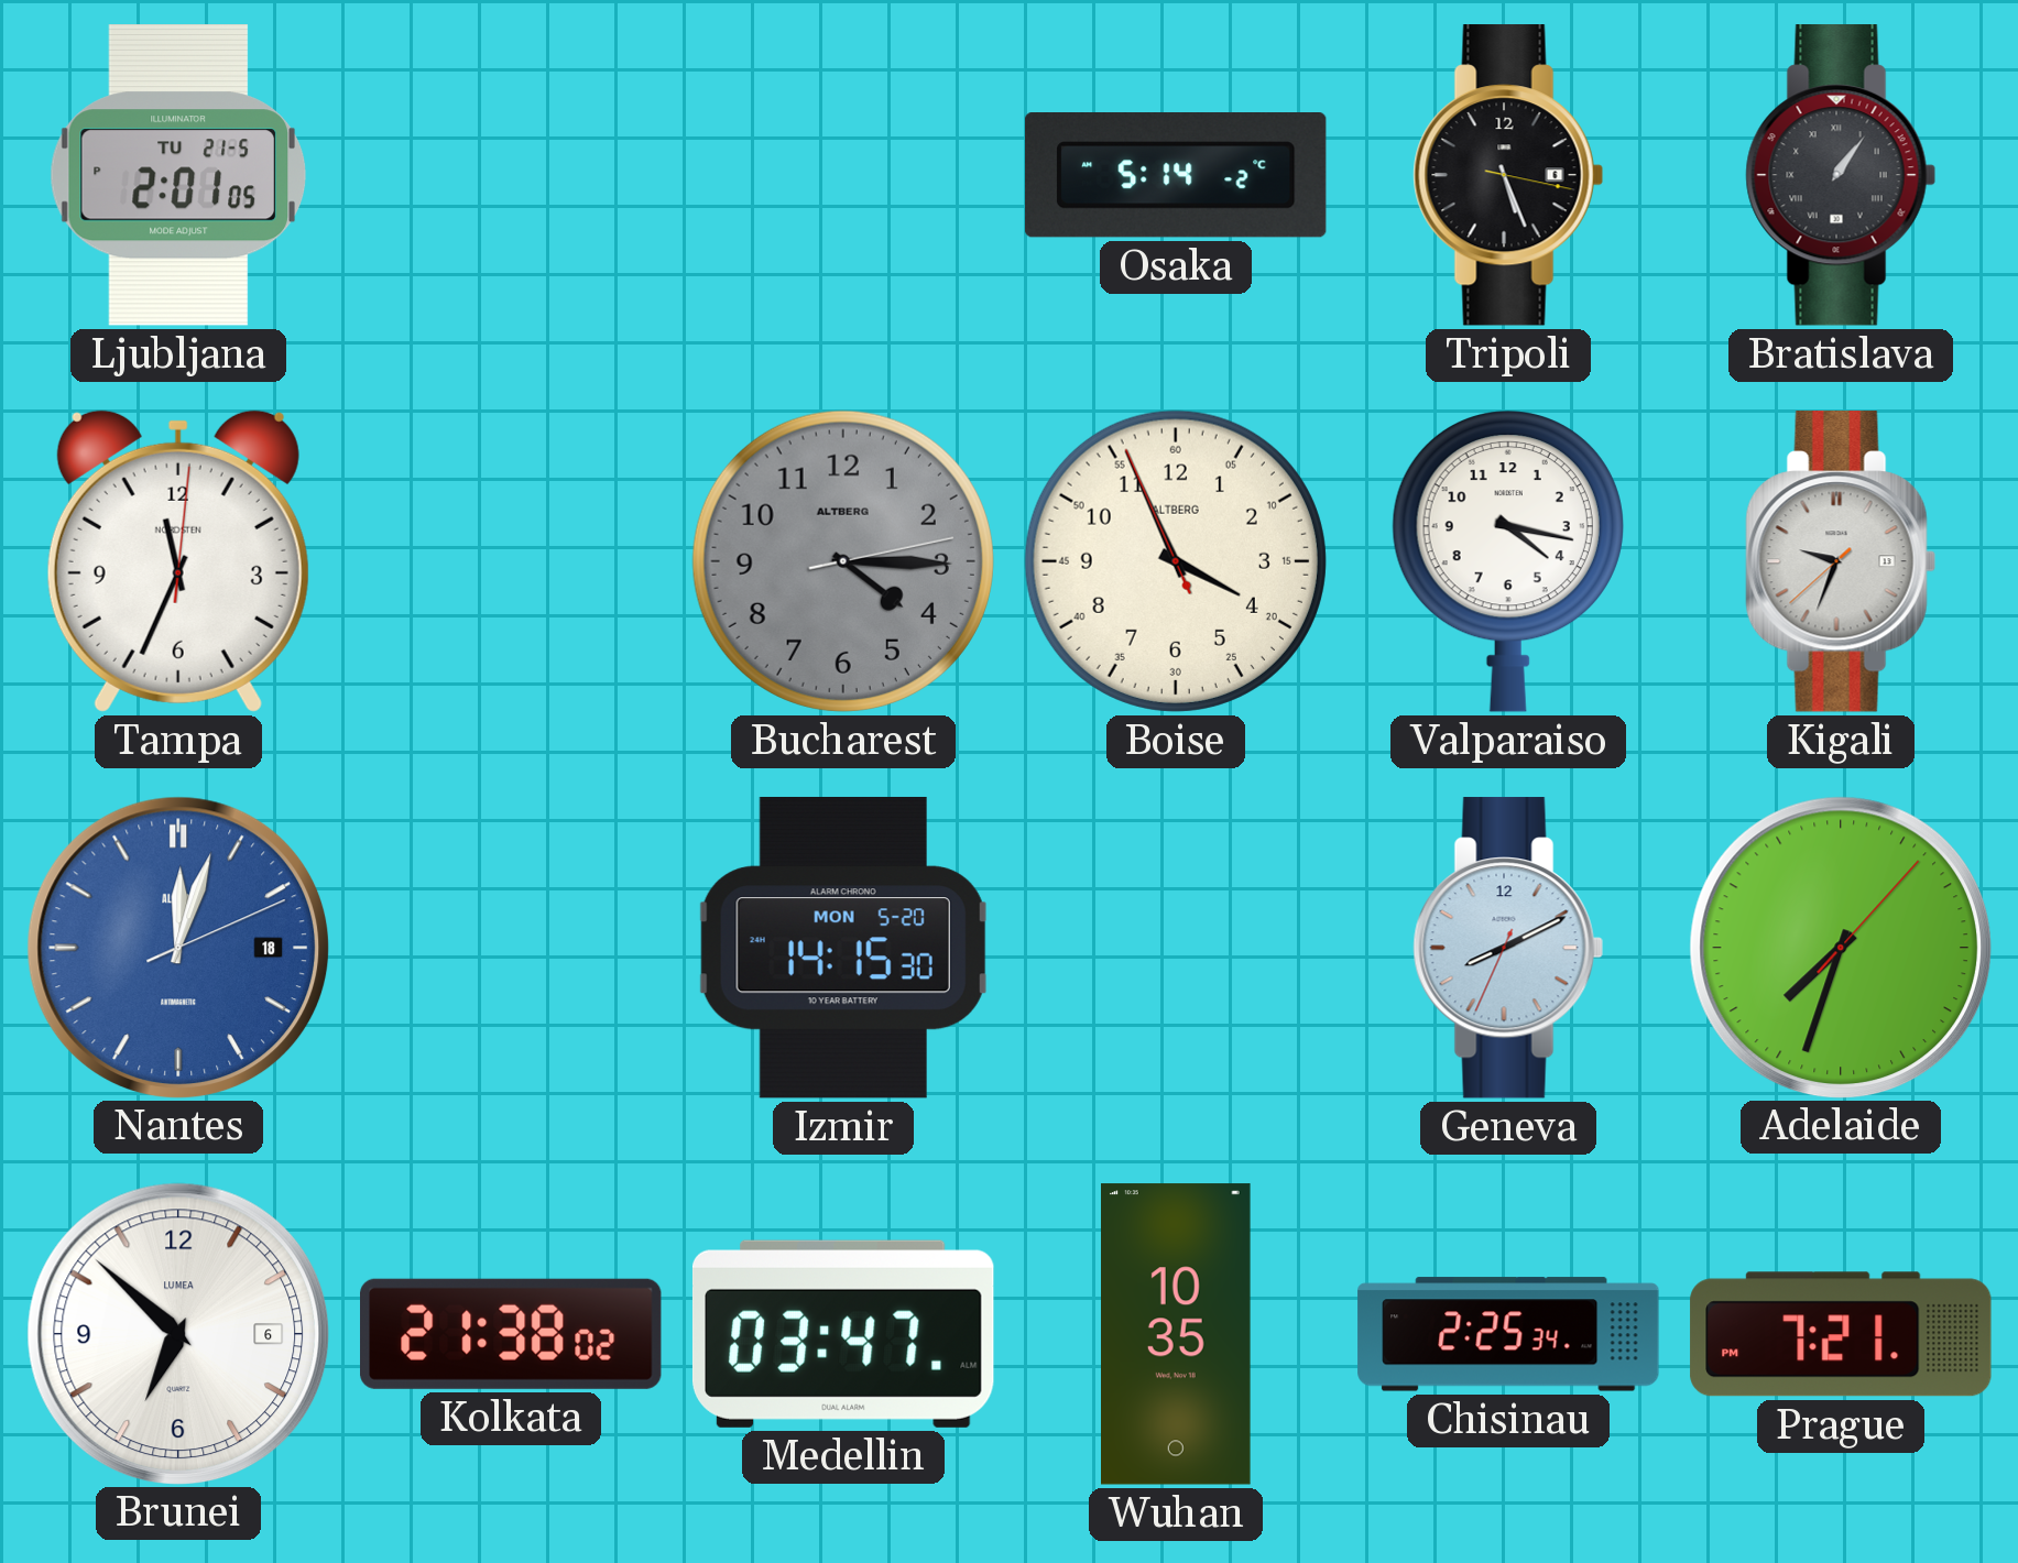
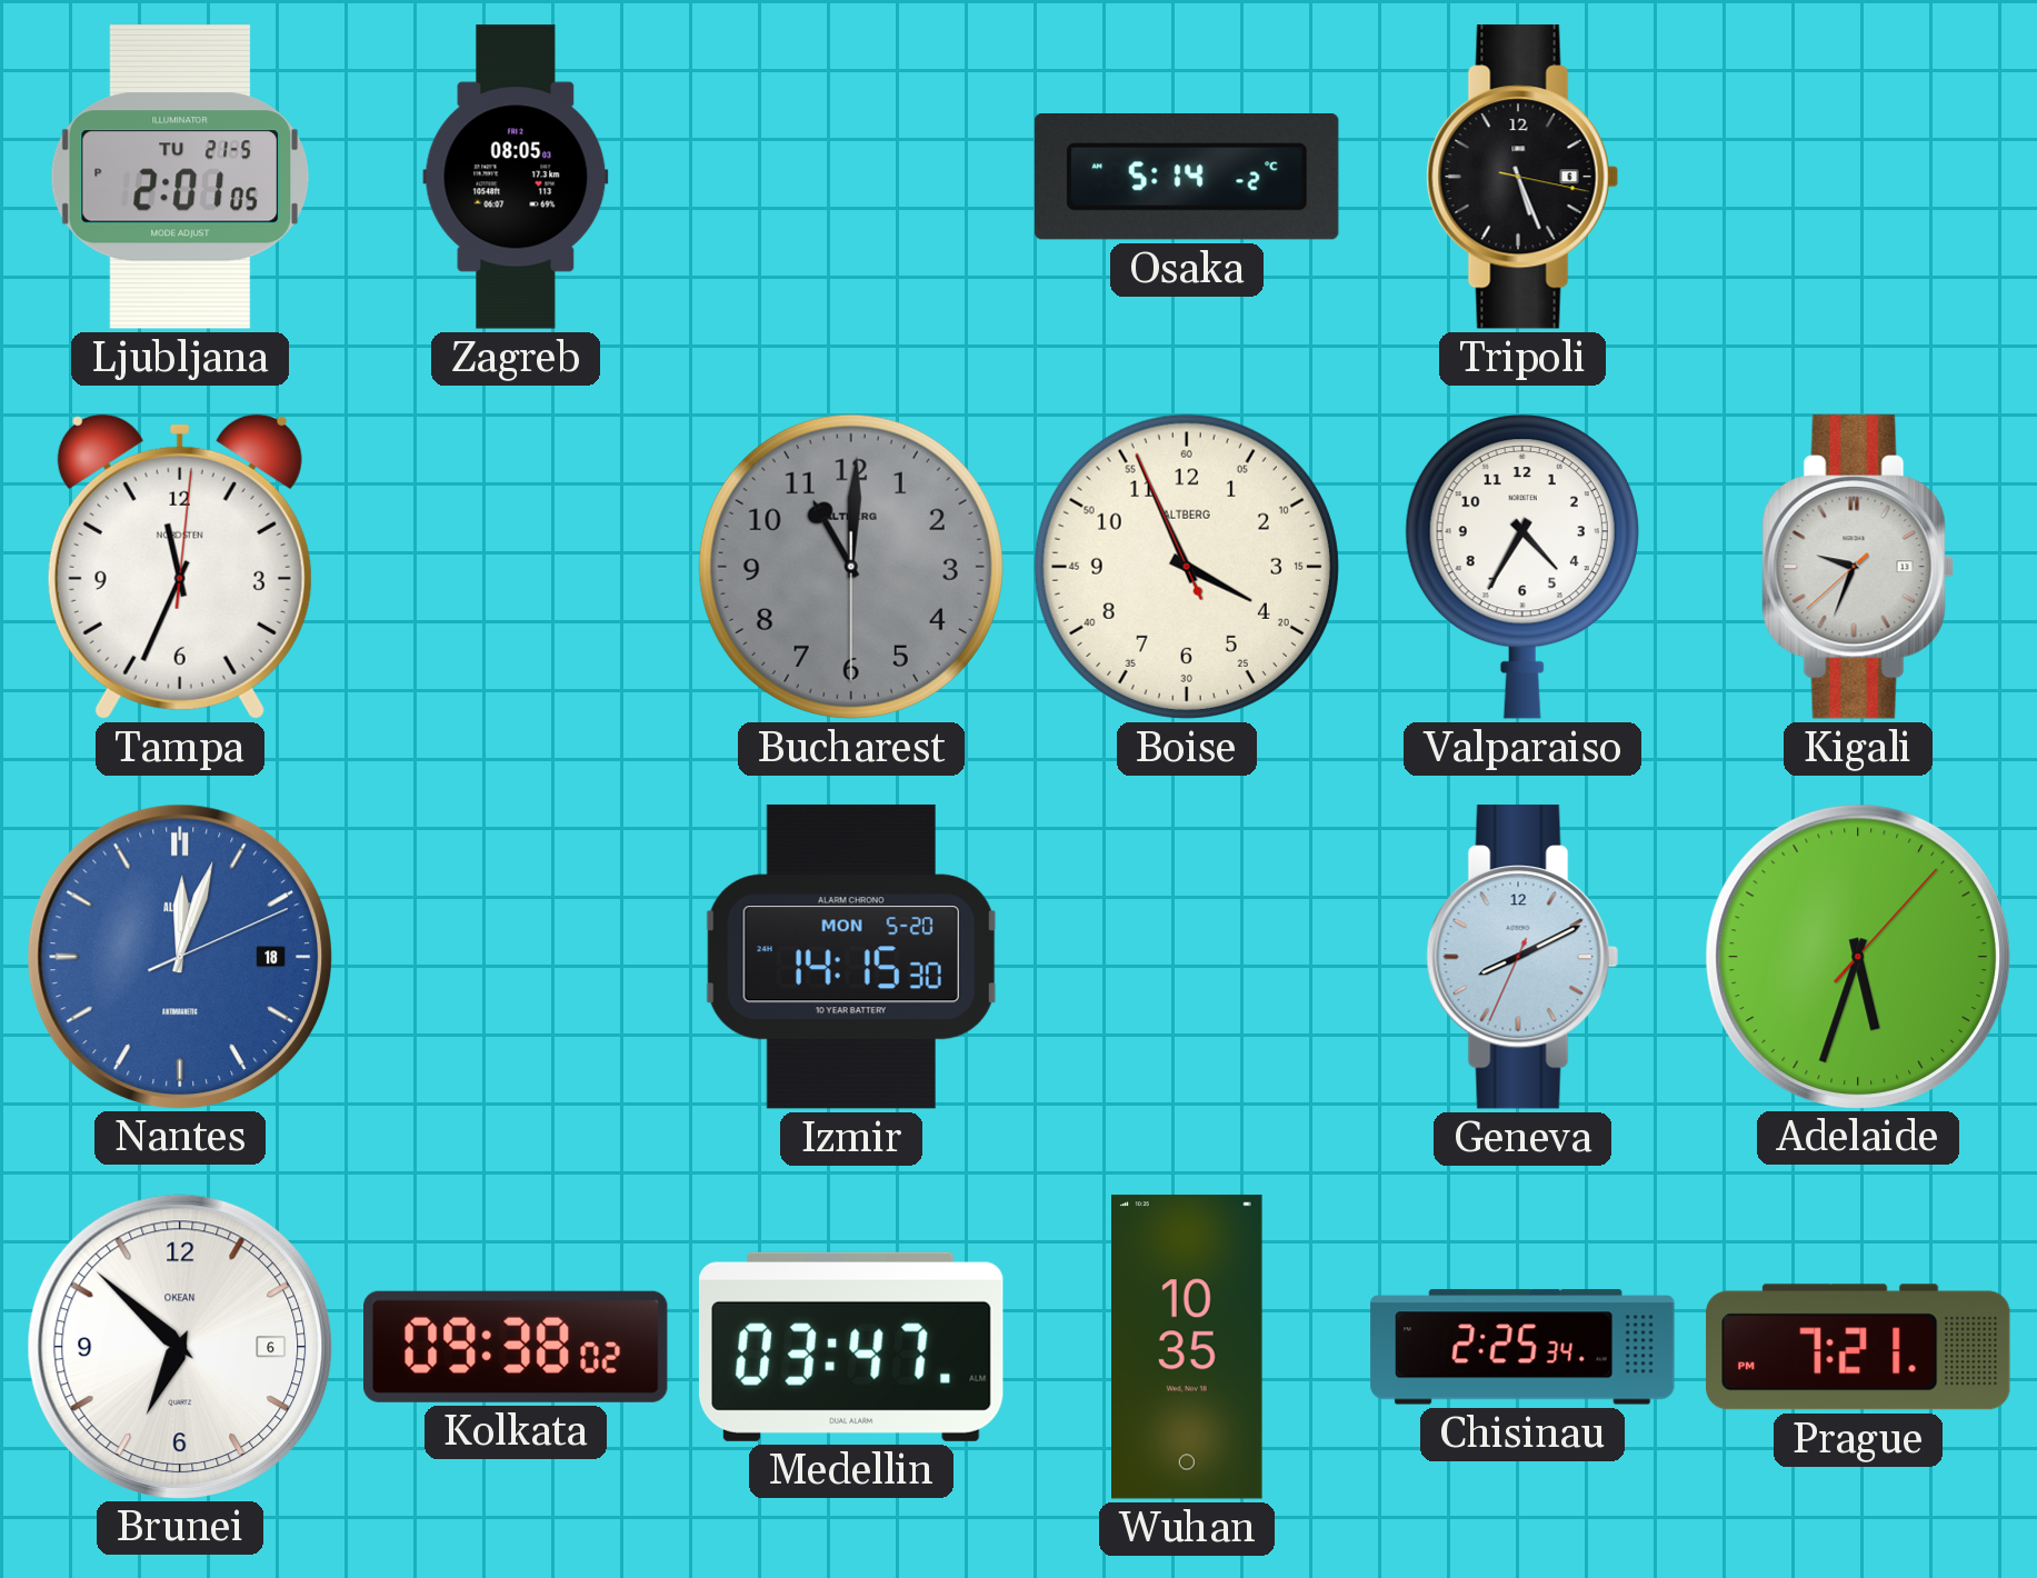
Zagreb: none -> 08:05 (516, 177)
Bratislava: 1:06 -> none (1841, 175)
Bucharest: 4:15 -> 11:00 (851, 567)
Valparaiso: 4:17 -> 4:35 (1522, 567)
Adelaide: 7:33 -> 5:33 (1857, 956)
Brunei brand: LUMEA -> OKEAN (179, 1346)
Kolkata: 21:38 -> 09:38 (517, 1347)
